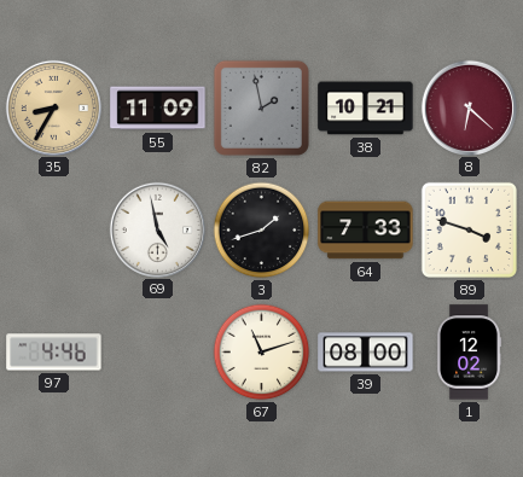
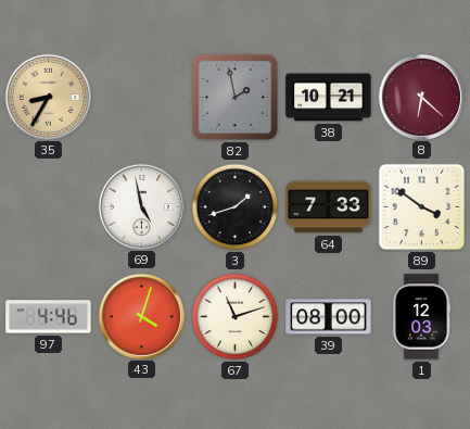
55: 11:09 -> none (158, 109)
89: 3:48 -> 3:51 (421, 206)
43: none -> 4:03 (141, 316)
1: 12:02 -> 12:03 (421, 317)
